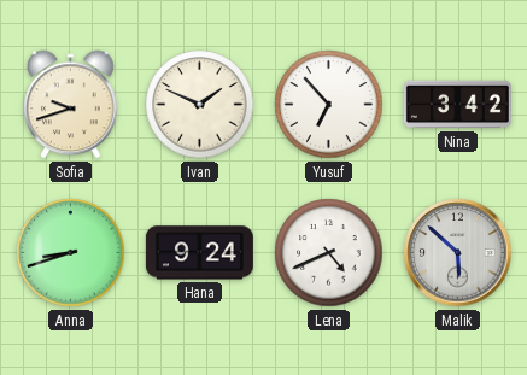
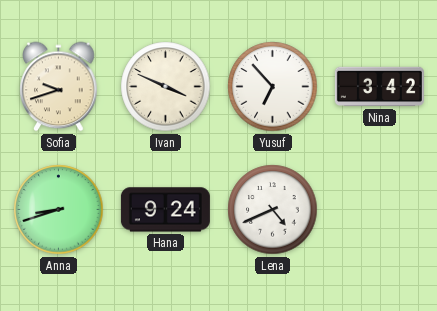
Ivan: 1:49 -> 3:49 (166, 87)
Malik: 5:52 -> none (458, 253)
